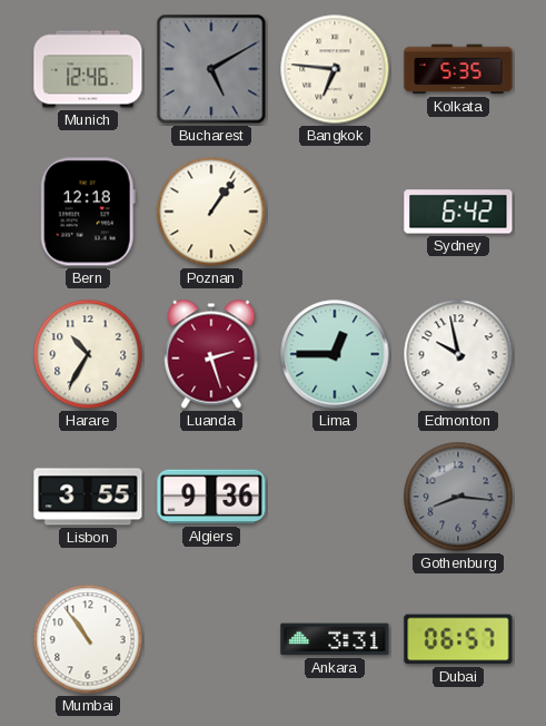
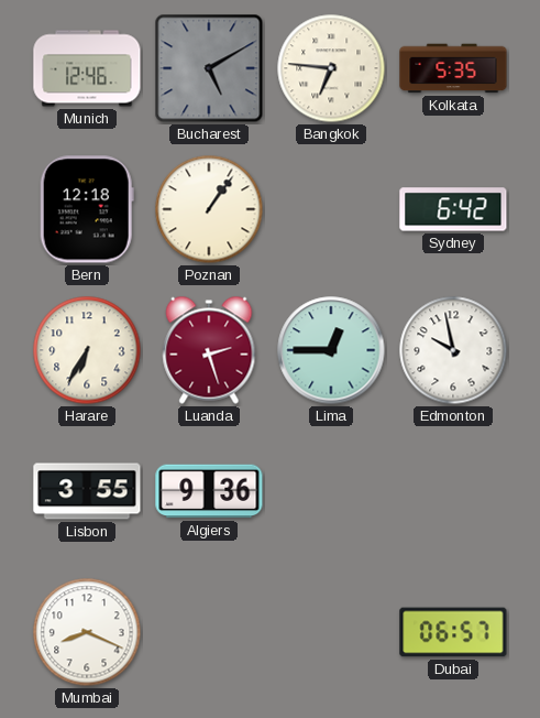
Harare: 10:35 -> 6:35 (87, 350)
Gothenburg: 8:16 -> none (458, 497)
Mumbai: 10:54 -> 8:19 (87, 632)
Ankara: 3:31 -> none (335, 639)
